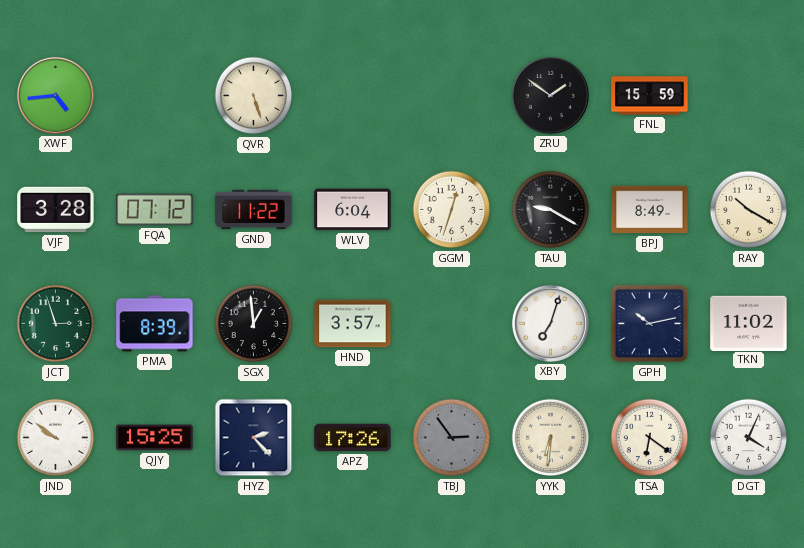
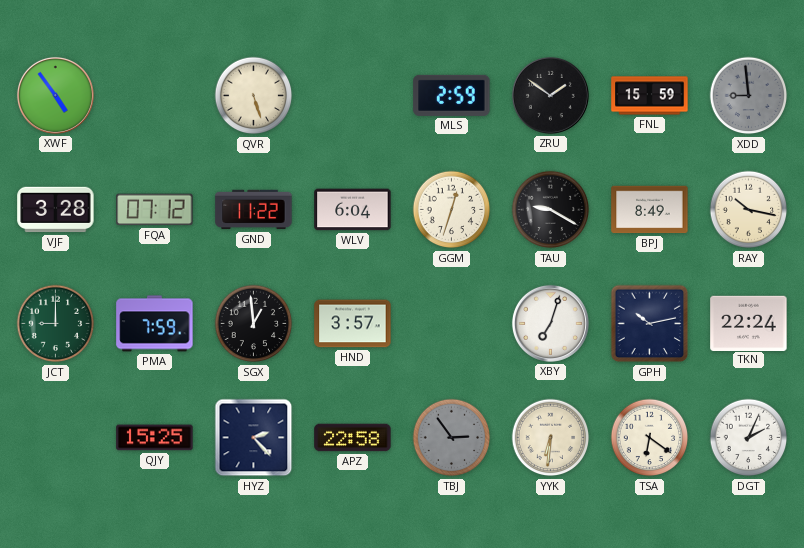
XWF: 4:44 -> 4:54 (55, 95)
MLS: none -> 2:59 (452, 95)
XDD: none -> 8:59 (749, 96)
RAY: 10:20 -> 10:17 (749, 210)
JCT: 2:57 -> 9:00 (56, 324)
PMA: 8:39 -> 7:59 (155, 324)
TKN: 11:02 -> 22:24 (749, 323)
JND: 9:51 -> none (56, 438)
APZ: 17:26 -> 22:58 (353, 438)
DGT: 4:04 -> 2:04 (749, 438)
